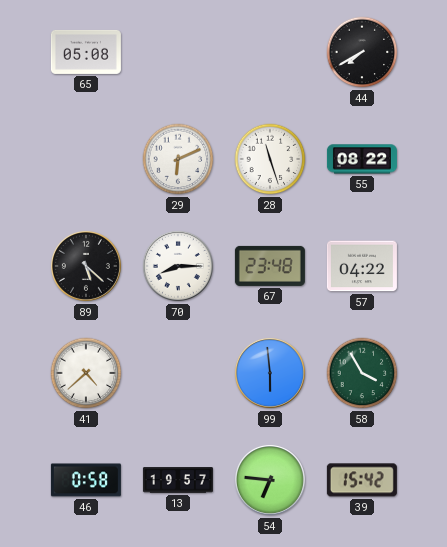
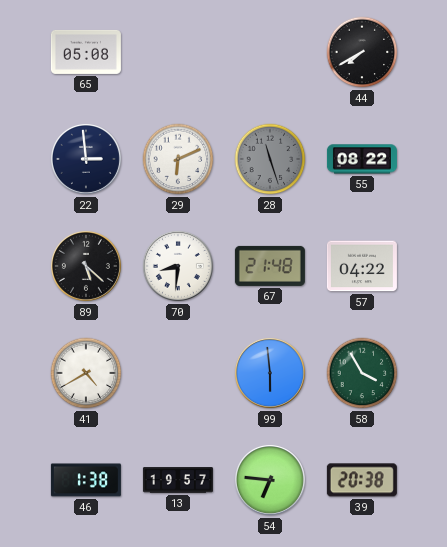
22: none -> 2:59 (86, 159)
28 dial: white -> grey (270, 159)
70: 8:15 -> 8:31 (178, 266)
67: 23:48 -> 21:48 (270, 266)
41: 4:38 -> 4:40 (86, 373)
46: 0:58 -> 1:38 (86, 480)
39: 15:42 -> 20:38 (362, 480)
